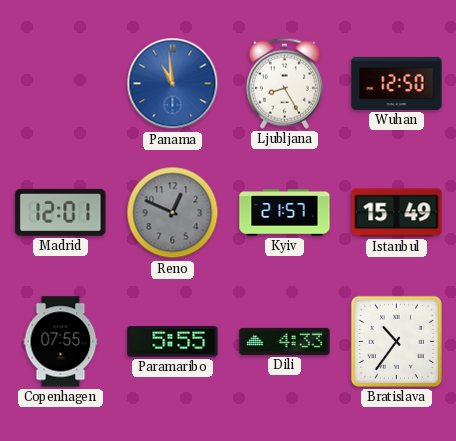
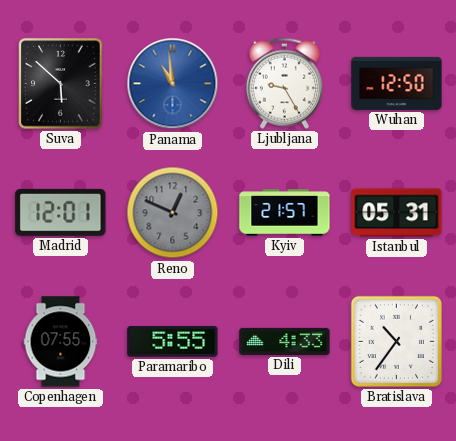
Suva: none -> 5:52 (61, 84)
Ljubljana: 8:25 -> 9:25 (284, 83)
Istanbul: 15:49 -> 05:31 (397, 213)
